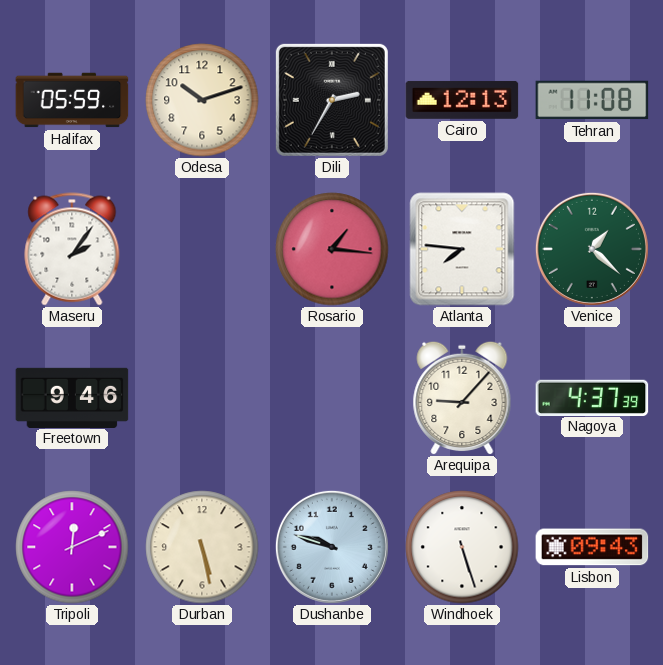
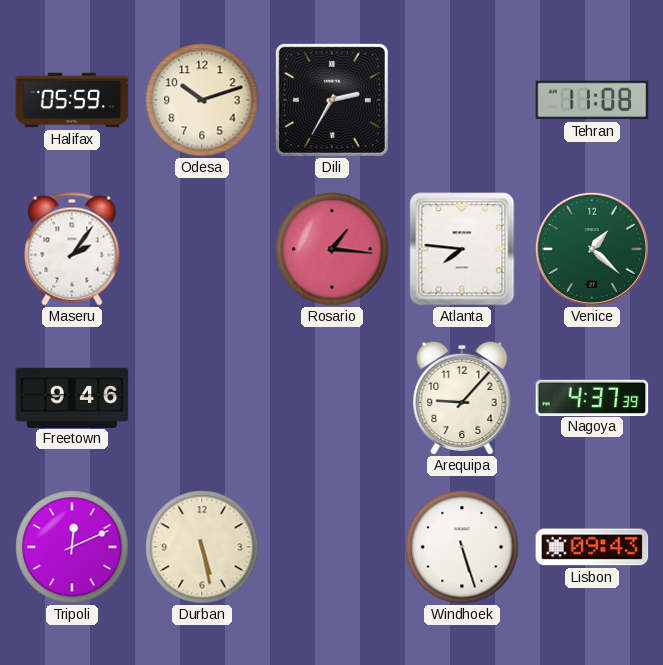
Cairo: 12:13 -> none (462, 100)
Dushanbe: 9:48 -> none (332, 547)
